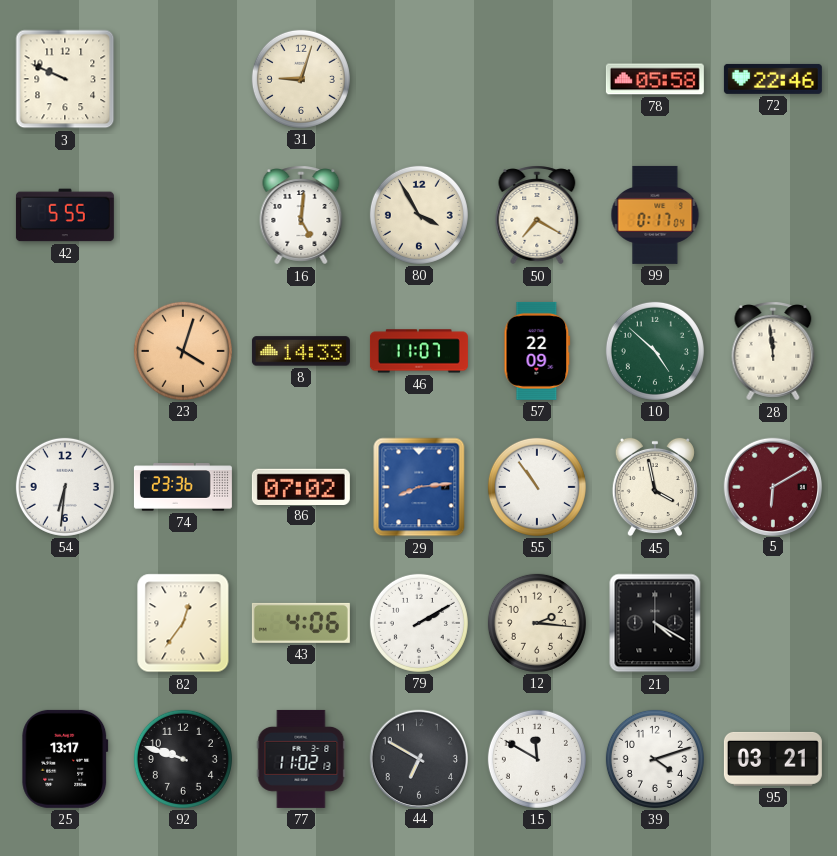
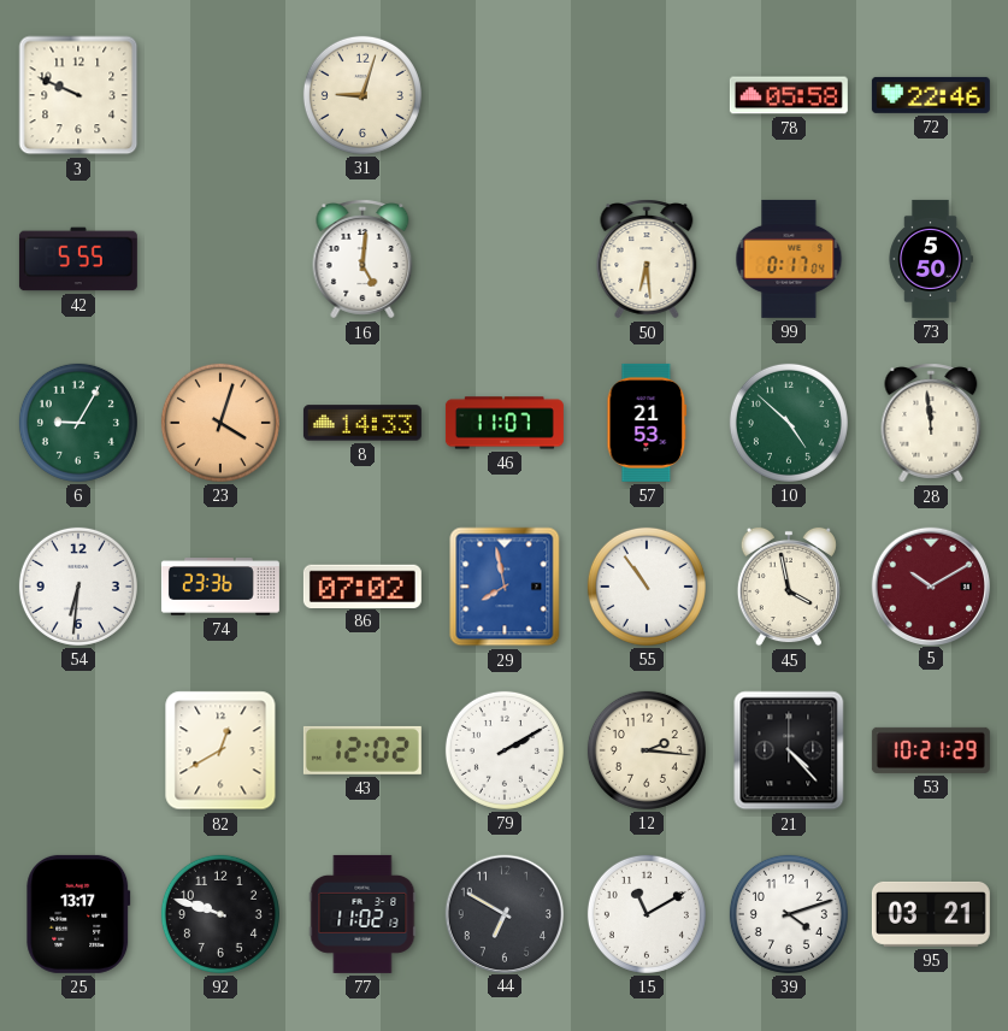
80: 3:55 -> none (419, 215)
50: 7:20 -> 6:29 (647, 259)
73: none -> 5:50 (931, 259)
6: none -> 9:05 (78, 423)
57: 22:09 -> 21:53 (647, 423)
29: 8:14 -> 7:58 (505, 587)
5: 6:10 -> 10:10 (930, 585)
82: 12:36 -> 12:40 (220, 750)
43: 4:06 -> 12:02 (362, 750)
21: 4:20 -> 4:23 (789, 750)
53: none -> 10:21 (931, 750)
15: 11:50 -> 11:10 (647, 914)
